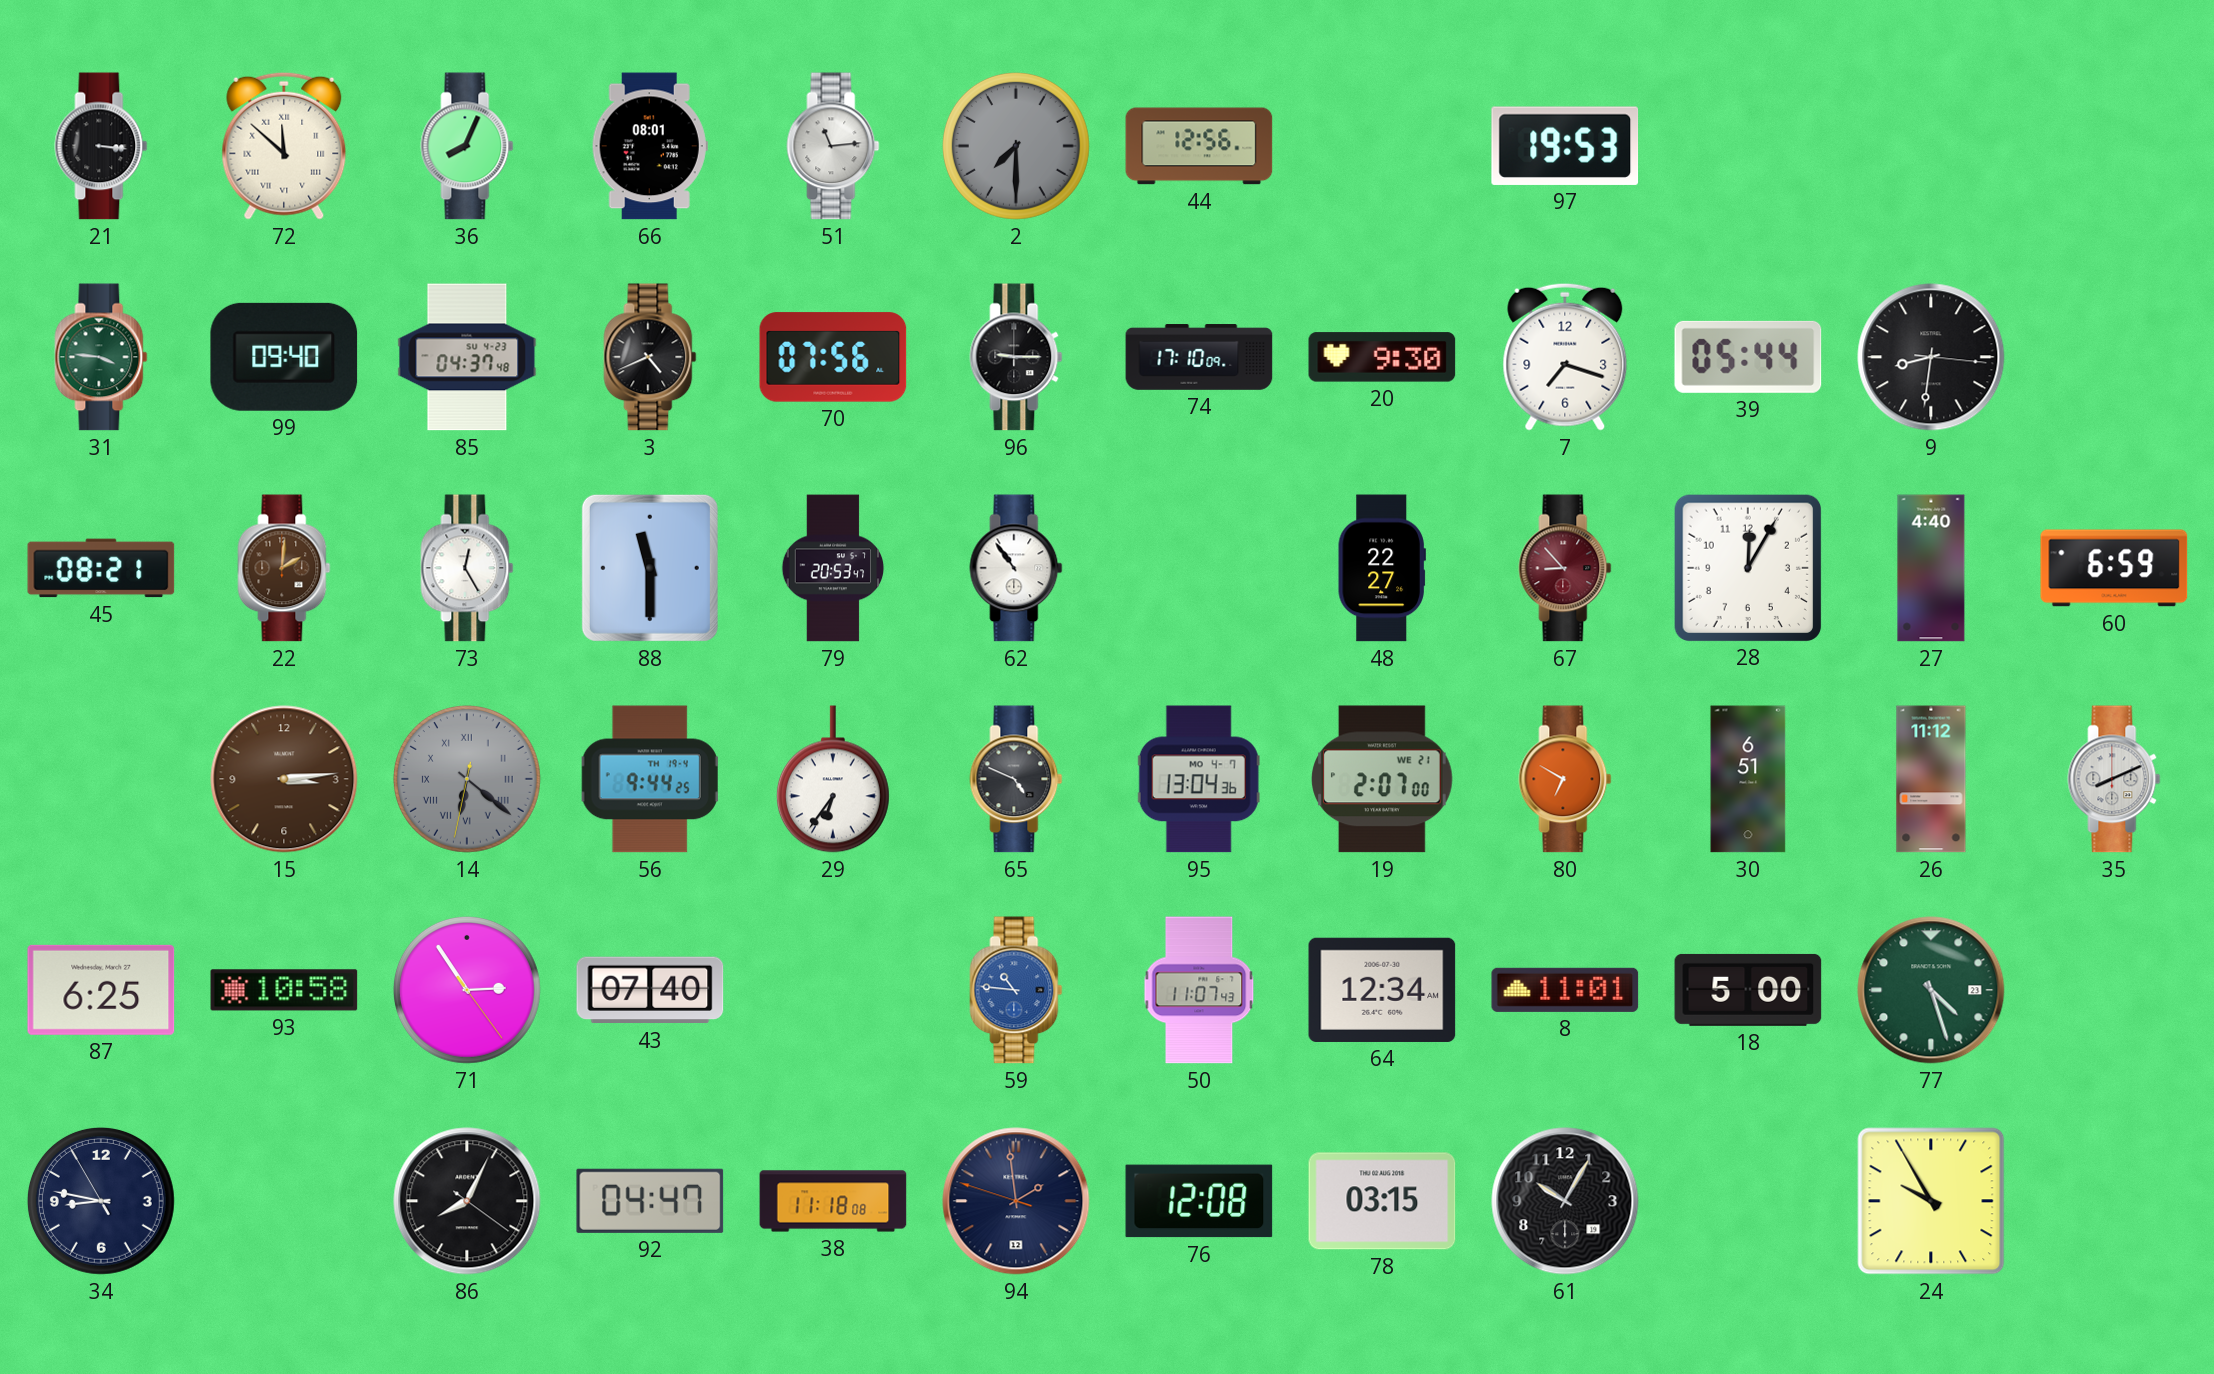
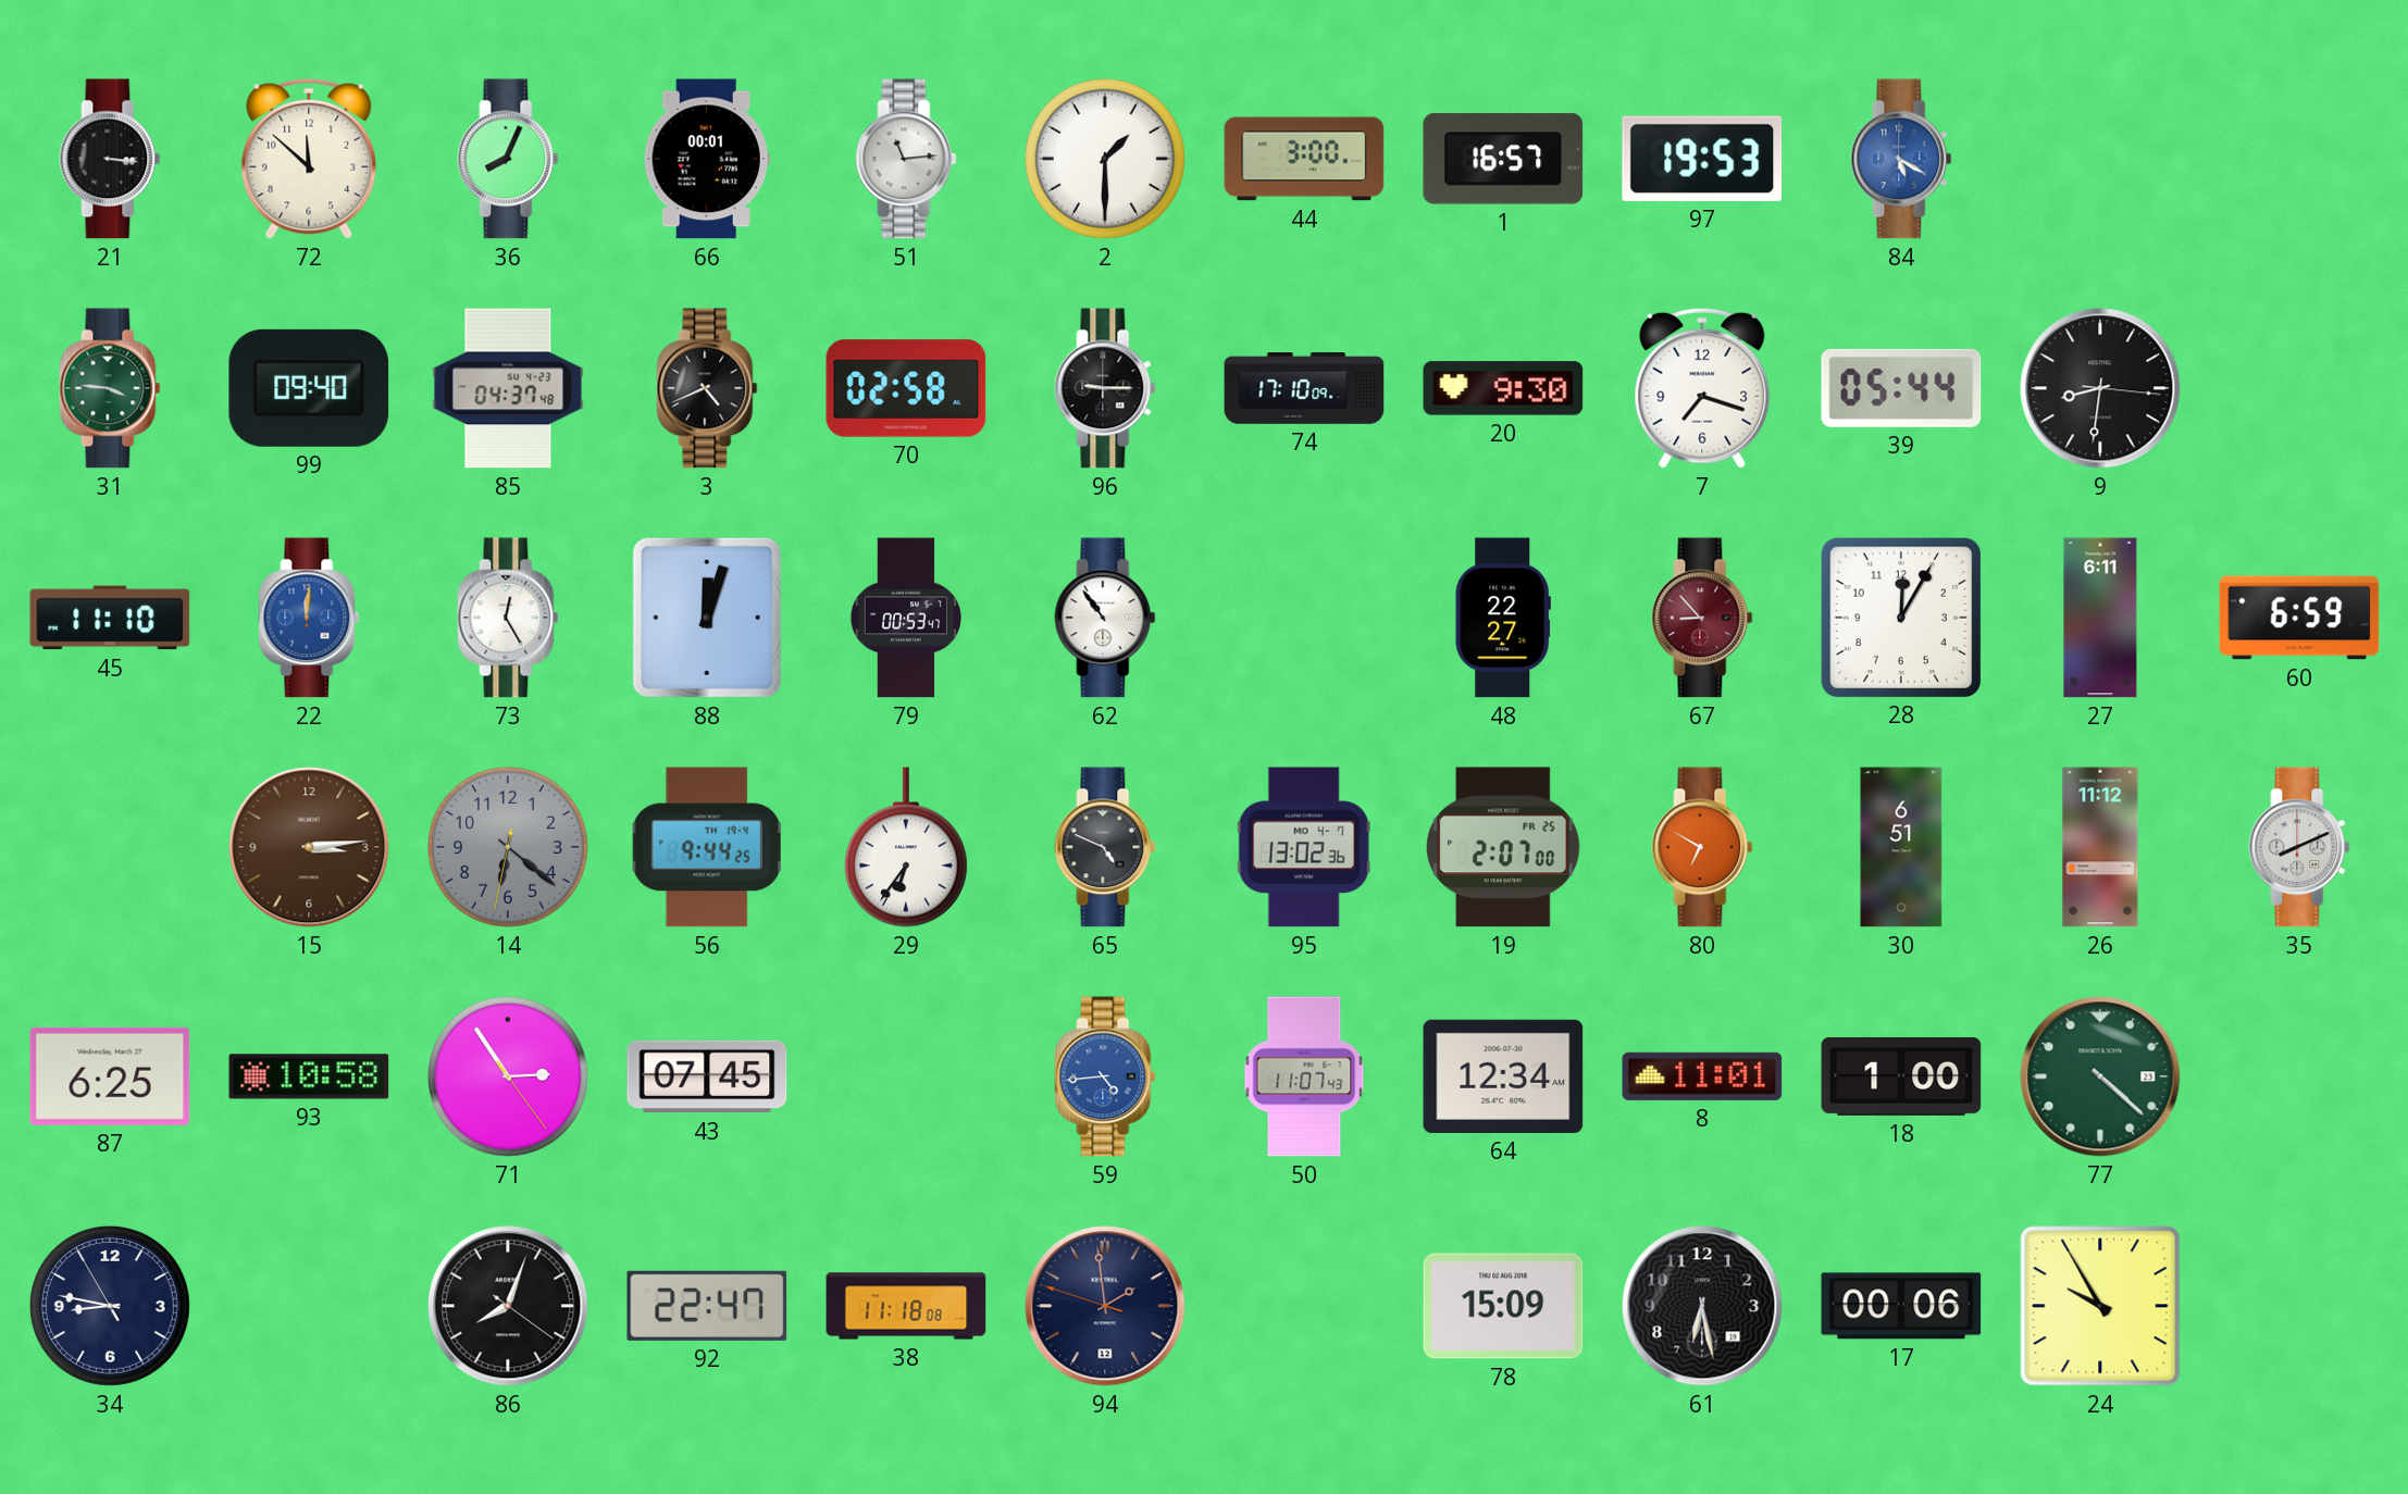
72 numerals: Roman -> Arabic (309, 159)
66: 08:01 -> 00:01 (707, 159)
2: 7:30 -> 1:30 (1105, 159)
2 dial: grey -> white (1105, 159)
44: 12:56 -> 3:00 (1304, 159)
1: none -> 16:57 (1503, 159)
84: none -> 5:20 (1901, 159)
70: 07:56 -> 02:58 (906, 388)
45: 08:21 -> 11:10 (110, 618)
22: 2:01 -> 12:01 (309, 618)
22 dial: brown -> blue (309, 618)
88: 11:30 -> 12:03 (707, 618)
79: 20:53 -> 00:53 (906, 618)
27: 4:40 -> 6:11 (2100, 618)
14 numerals: Roman -> Arabic (508, 847)
95: 13:04 -> 13:02 (1304, 847)
19 date: WE 21 -> FR 25 (1503, 847)
43: 07:40 -> 07:45 (707, 1076)
59: 10:46 -> 4:44 (1105, 1076)
18: 5:00 -> 1:00 (1901, 1076)
77: 4:27 -> 4:22 (2100, 1076)
86: 8:04 -> 8:03 (508, 1306)
92: 04:47 -> 22:47 (707, 1306)
76: 12:08 -> none (1199, 1201)
78: 03:15 -> 15:09 (1503, 1306)
61: 10:05 -> 6:28 (1702, 1306)
17: none -> 00:06 (1901, 1306)
